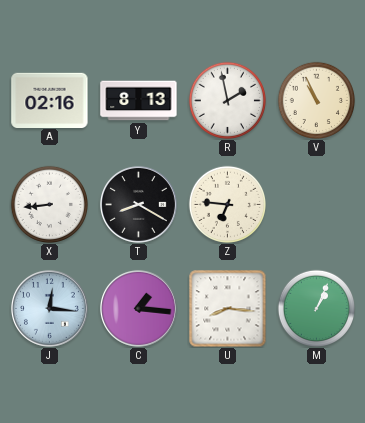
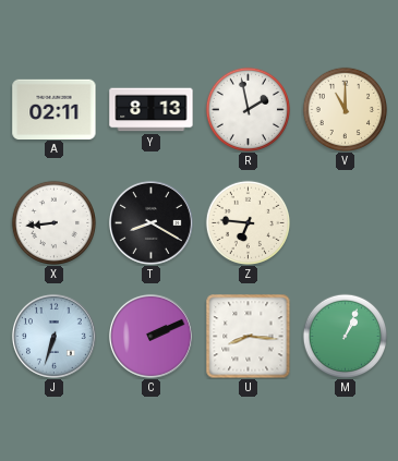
A: 02:16 -> 02:11 (55, 109)
V: 10:56 -> 11:00 (345, 109)
J: 12:16 -> 6:33 (53, 336)
C: 1:16 -> 2:11 (150, 336)
